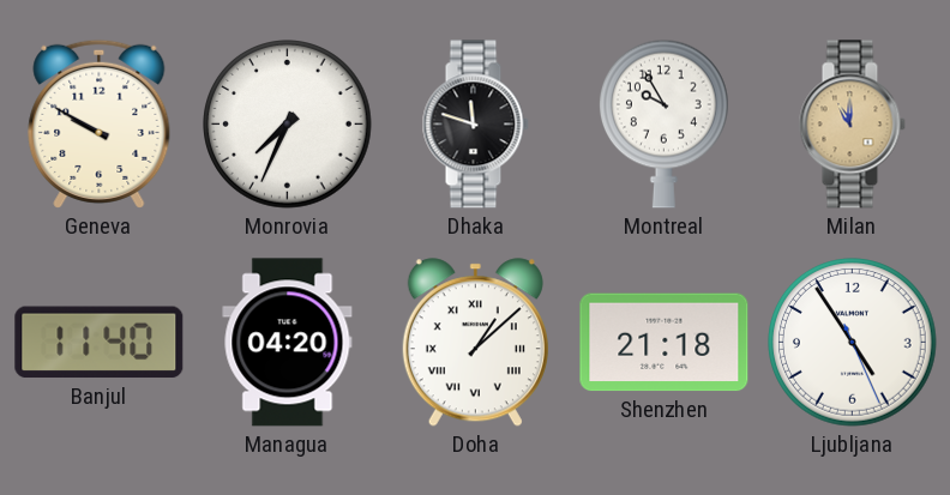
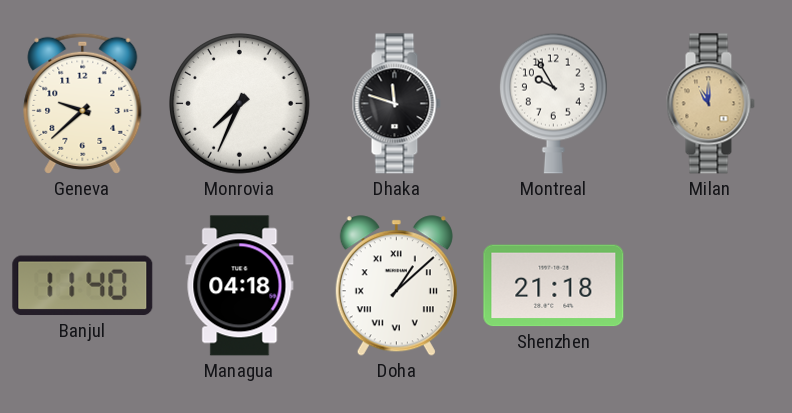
Geneva: 9:50 -> 9:38 (83, 103)
Managua: 04:20 -> 04:18 (240, 286)
Ljubljana: 4:54 -> none (853, 343)
